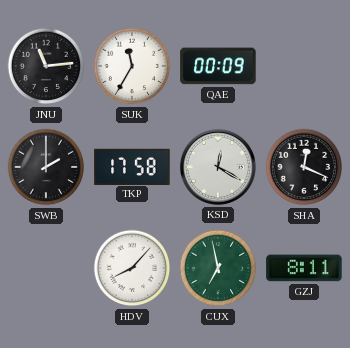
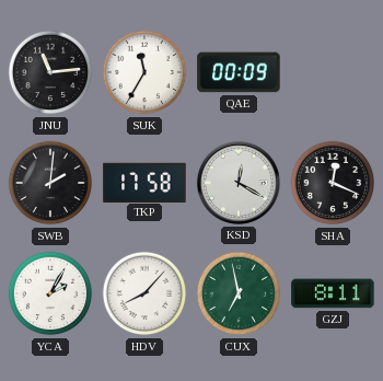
SWB: 2:00 -> 2:01 (50, 183)
YCA: none -> 2:05 (50, 293)
